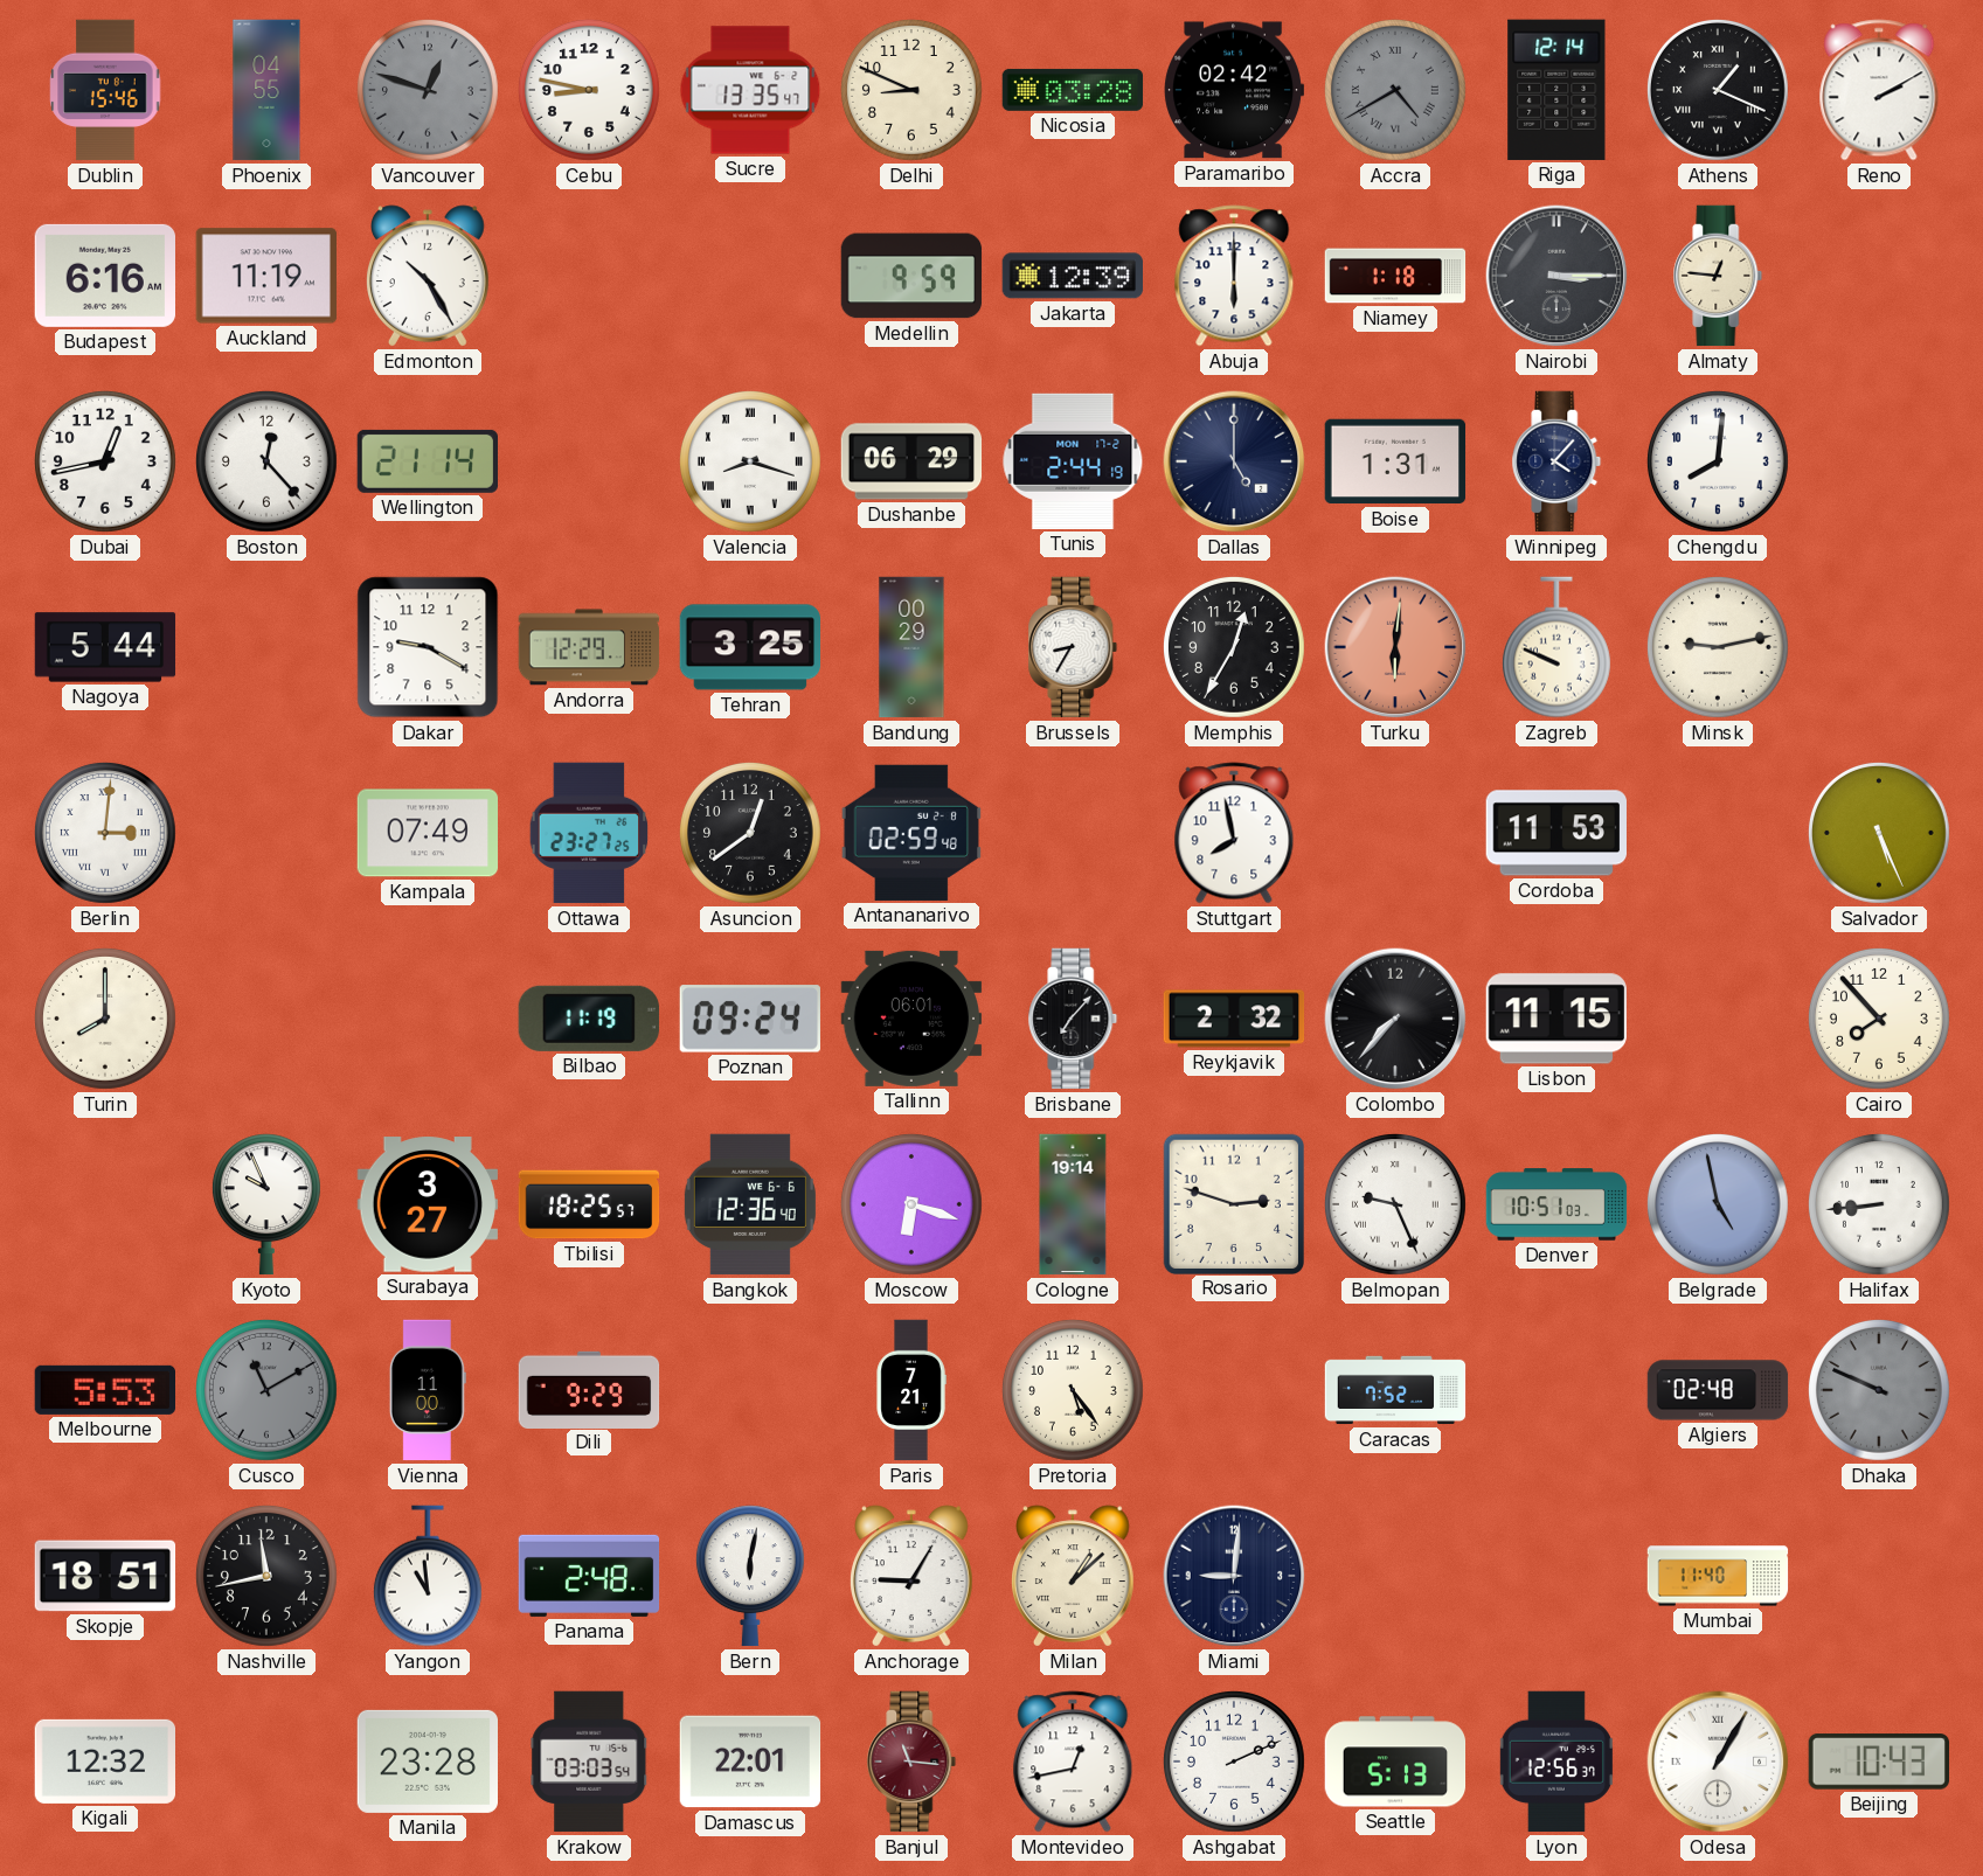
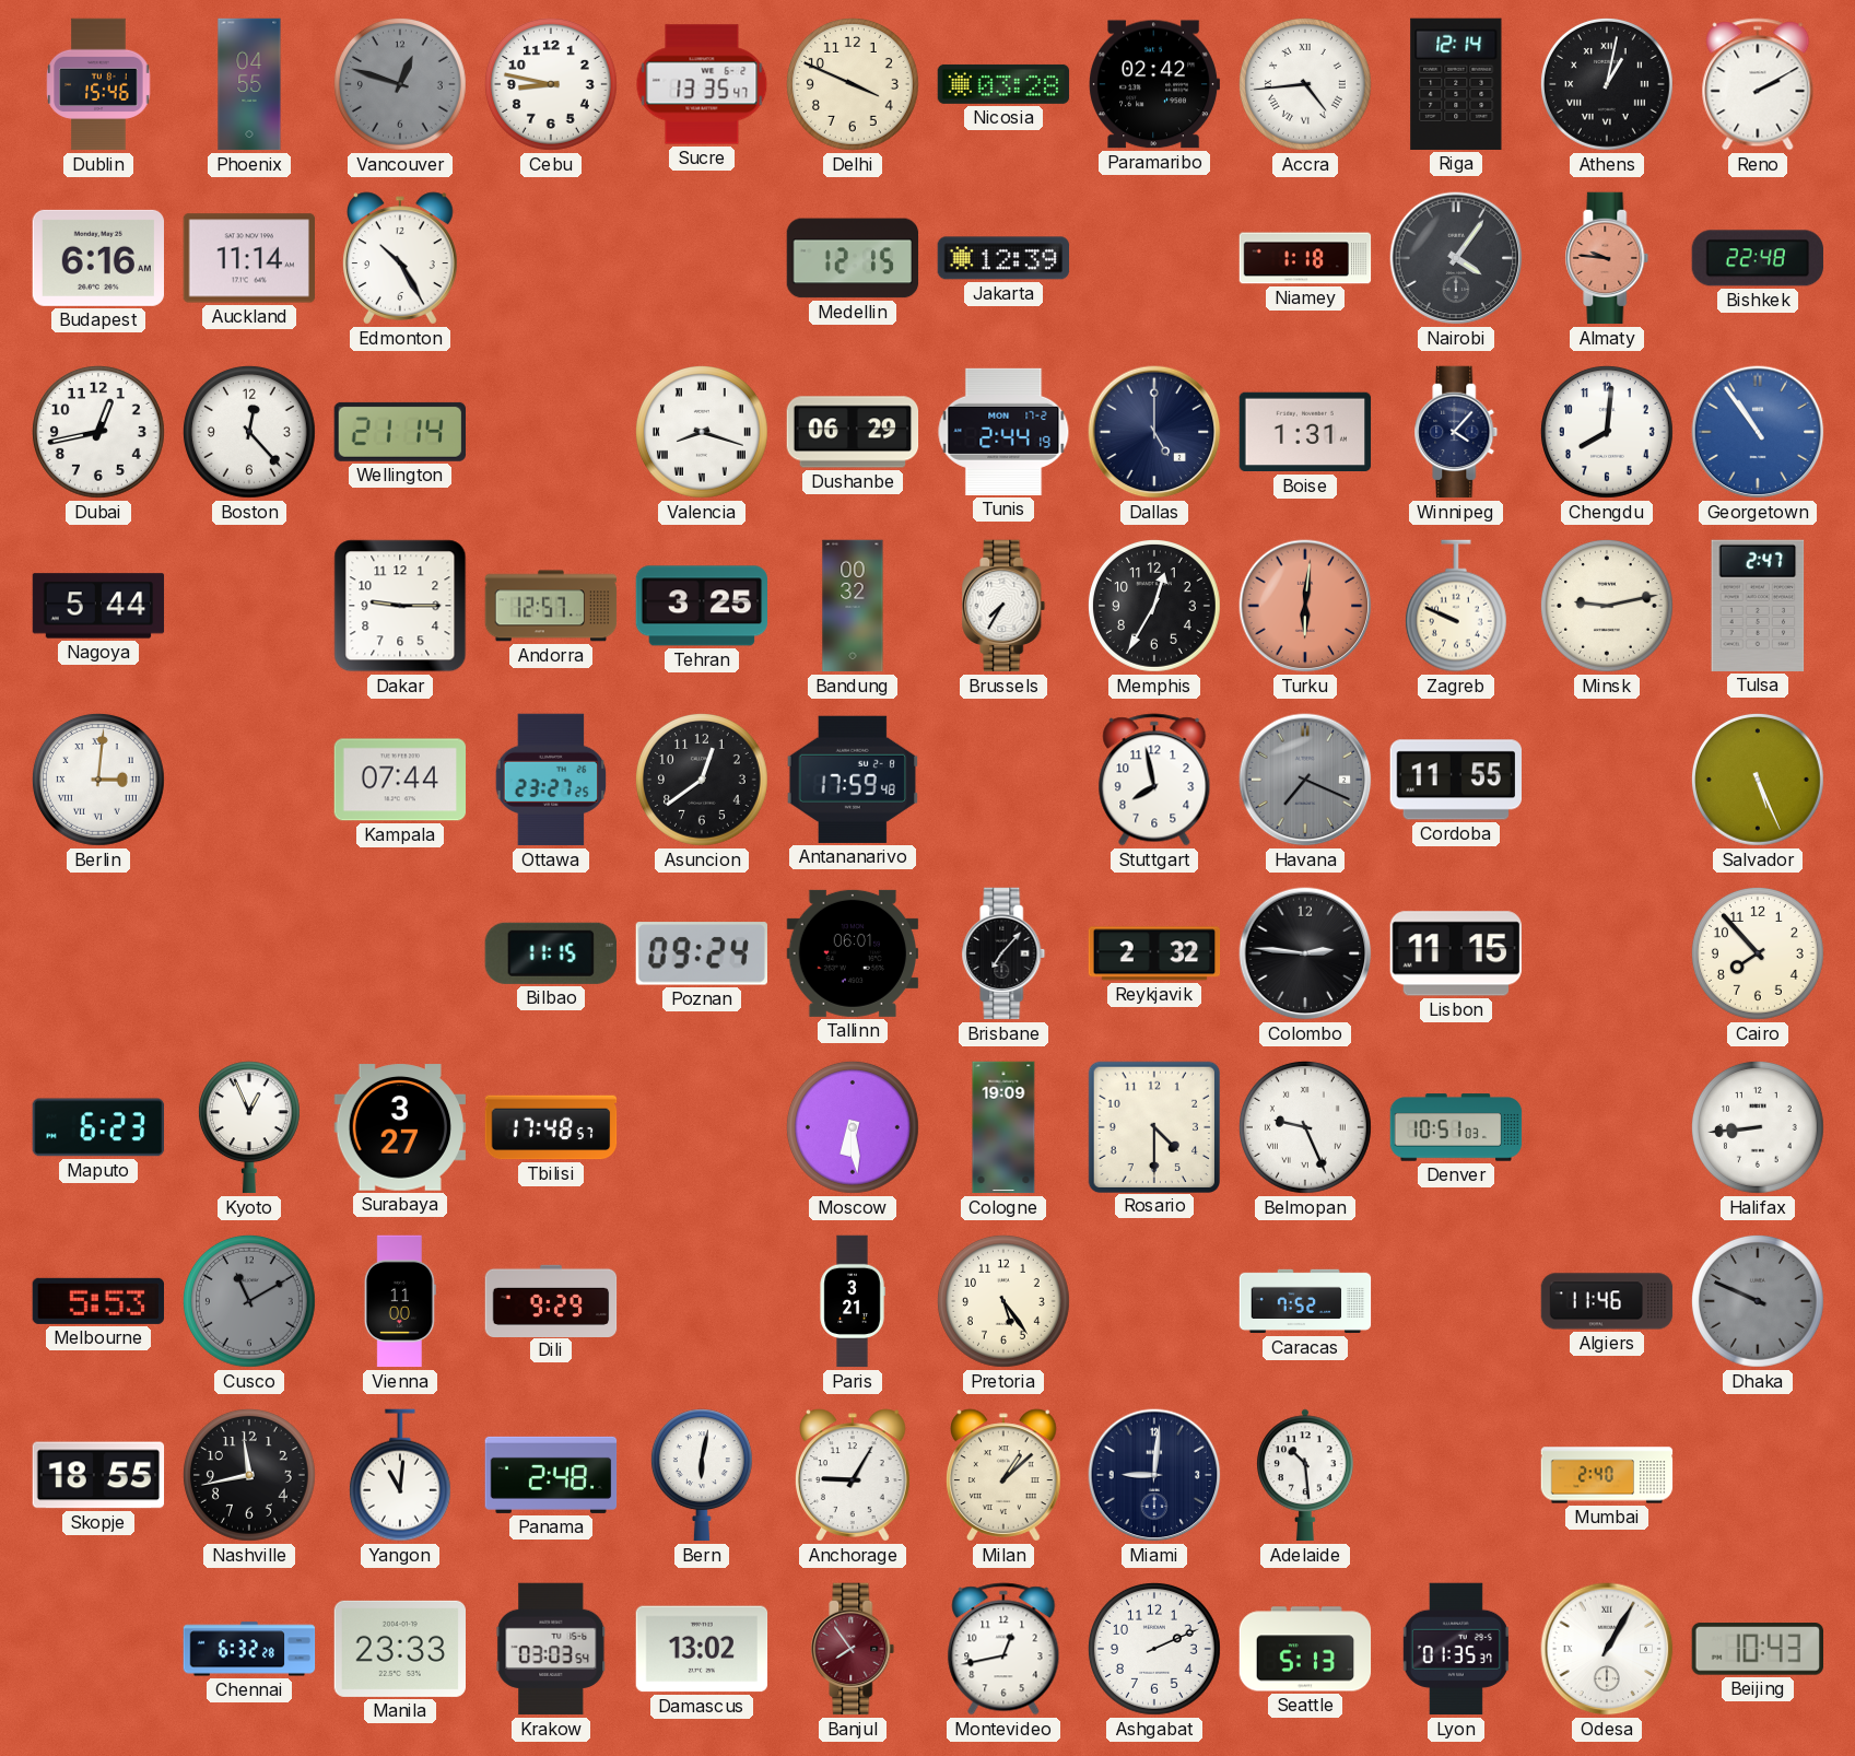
Delhi: 8:49 -> 3:49 (853, 84)
Accra: 4:40 -> 4:44 (1305, 84)
Accra dial: grey -> white (1305, 84)
Athens: 1:19 -> 1:02 (1607, 84)
Auckland: 11:19 -> 11:14 (248, 258)
Medellin: 9:59 -> 12:15 (853, 258)
Abuja: 6:00 -> none (1234, 276)
Nairobi: 3:15 -> 4:06 (1456, 258)
Almaty: 12:46 -> 9:46 (1607, 258)
Almaty dial: cream -> salmon (1607, 258)
Bishkek: none -> 22:48 (1757, 258)
Georgetown: none -> 10:54 (1758, 432)
Dakar: 9:20 -> 9:15 (400, 606)
Andorra: 12:29 -> 12:57 (551, 606)
Bandung: 00:29 -> 00:32 (853, 606)
Brussels: 8:35 -> 7:35 (1003, 606)
Tulsa: none -> 2:47 (1758, 606)
Kampala: 07:49 -> 07:44 (400, 780)
Antananarivo: 02:59 -> 17:59 (853, 780)
Havana: none -> 7:19 (1305, 780)
Cordoba: 11:53 -> 11:55 (1455, 780)
Turin: 8:00 -> none (105, 1019)
Bilbao: 11:19 -> 11:15 (551, 953)
Colombo: 7:37 -> 2:46 (1305, 953)
Maputo: none -> 6:23 (97, 1127)
Kyoto: 9:56 -> 12:56 (249, 1127)
Tbilisi: 18:25 -> 17:48 (551, 1127)
Bangkok: 12:36 -> none (750, 1204)
Moscow: 6:18 -> 6:29 (853, 1127)
Cologne: 19:14 -> 19:09 (1003, 1127)
Rosario: 2:48 -> 4:30 (1153, 1126)
Belgrade: 4:58 -> none (1718, 1204)
Paris: 7:21 -> 3:21 (853, 1301)
Algiers: 02:48 -> 11:46 (1607, 1301)
Skopje: 18:51 -> 18:55 (98, 1475)
Yangon: 10:59 -> 11:01 (400, 1475)
Adelaide: none -> 10:29 (1305, 1475)
Mumbai: 11:40 -> 2:40 (1607, 1475)
Kigali: 12:32 -> none (104, 1762)
Chennai: none -> 6:32 (249, 1649)
Manila: 23:28 -> 23:33 (399, 1649)
Damascus: 22:01 -> 13:02 (702, 1649)
Banjul: 11:16 -> 7:54 (853, 1649)
Lyon: 12:56 -> 01:35 (1456, 1649)
